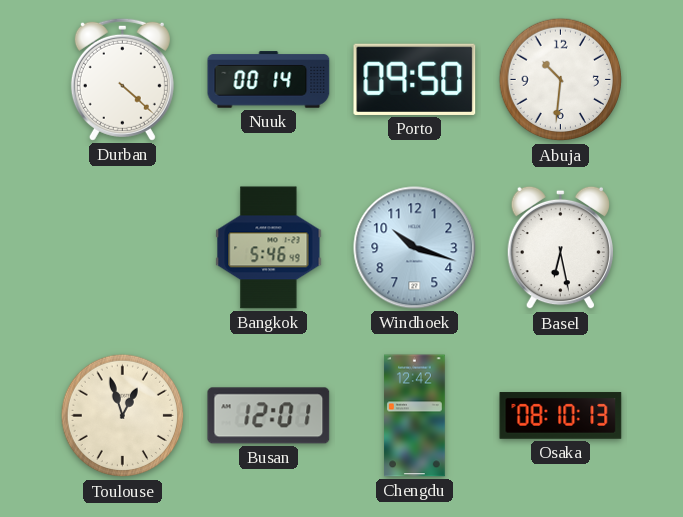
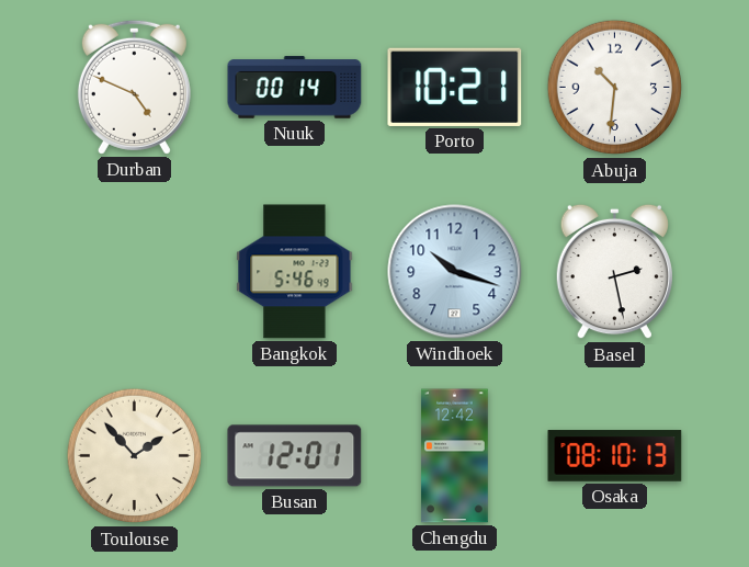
Durban: 4:22 -> 4:49 (134, 87)
Porto: 09:50 -> 10:21 (455, 87)
Basel: 6:28 -> 2:28 (614, 272)
Toulouse: 12:57 -> 1:53 (135, 456)
